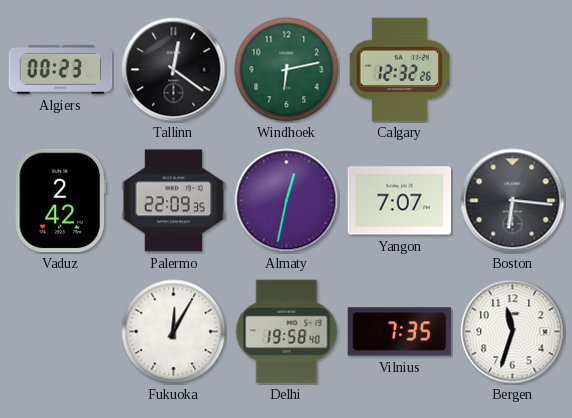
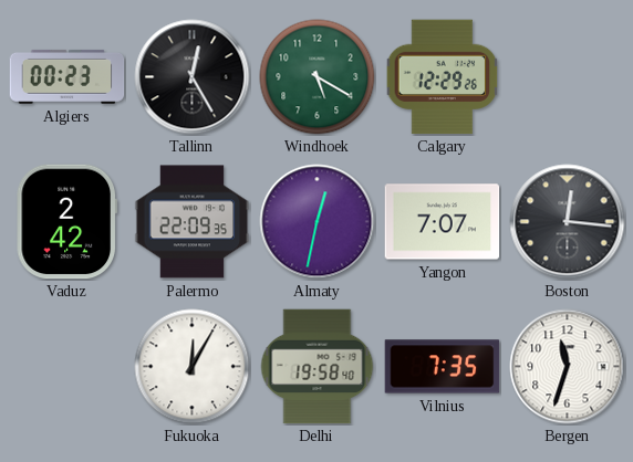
Tallinn: 12:21 -> 12:25 (193, 77)
Windhoek: 6:13 -> 5:20 (318, 77)
Calgary: 12:32 -> 12:29 (443, 77)
Boston: 6:16 -> 12:16 (568, 222)
